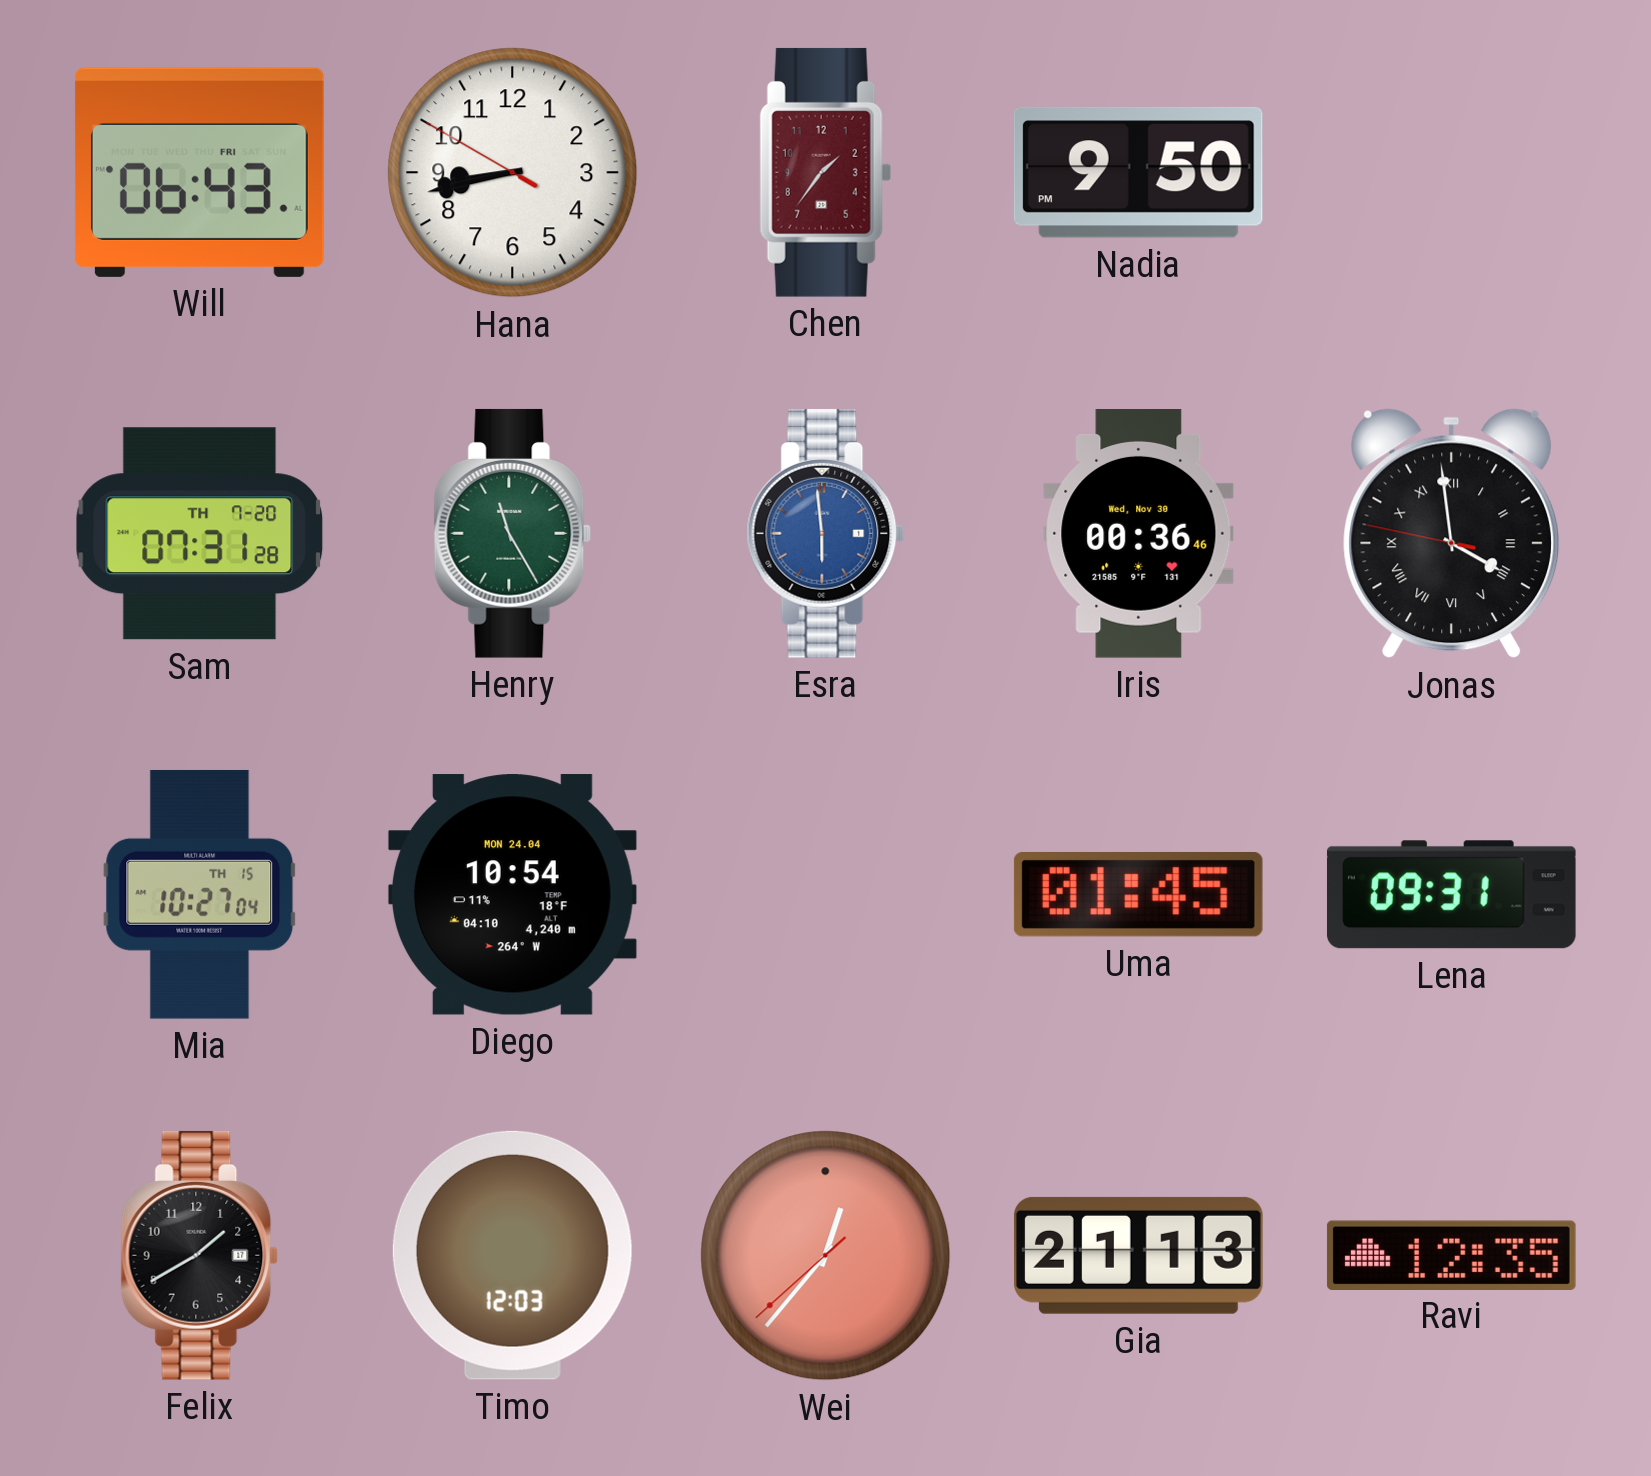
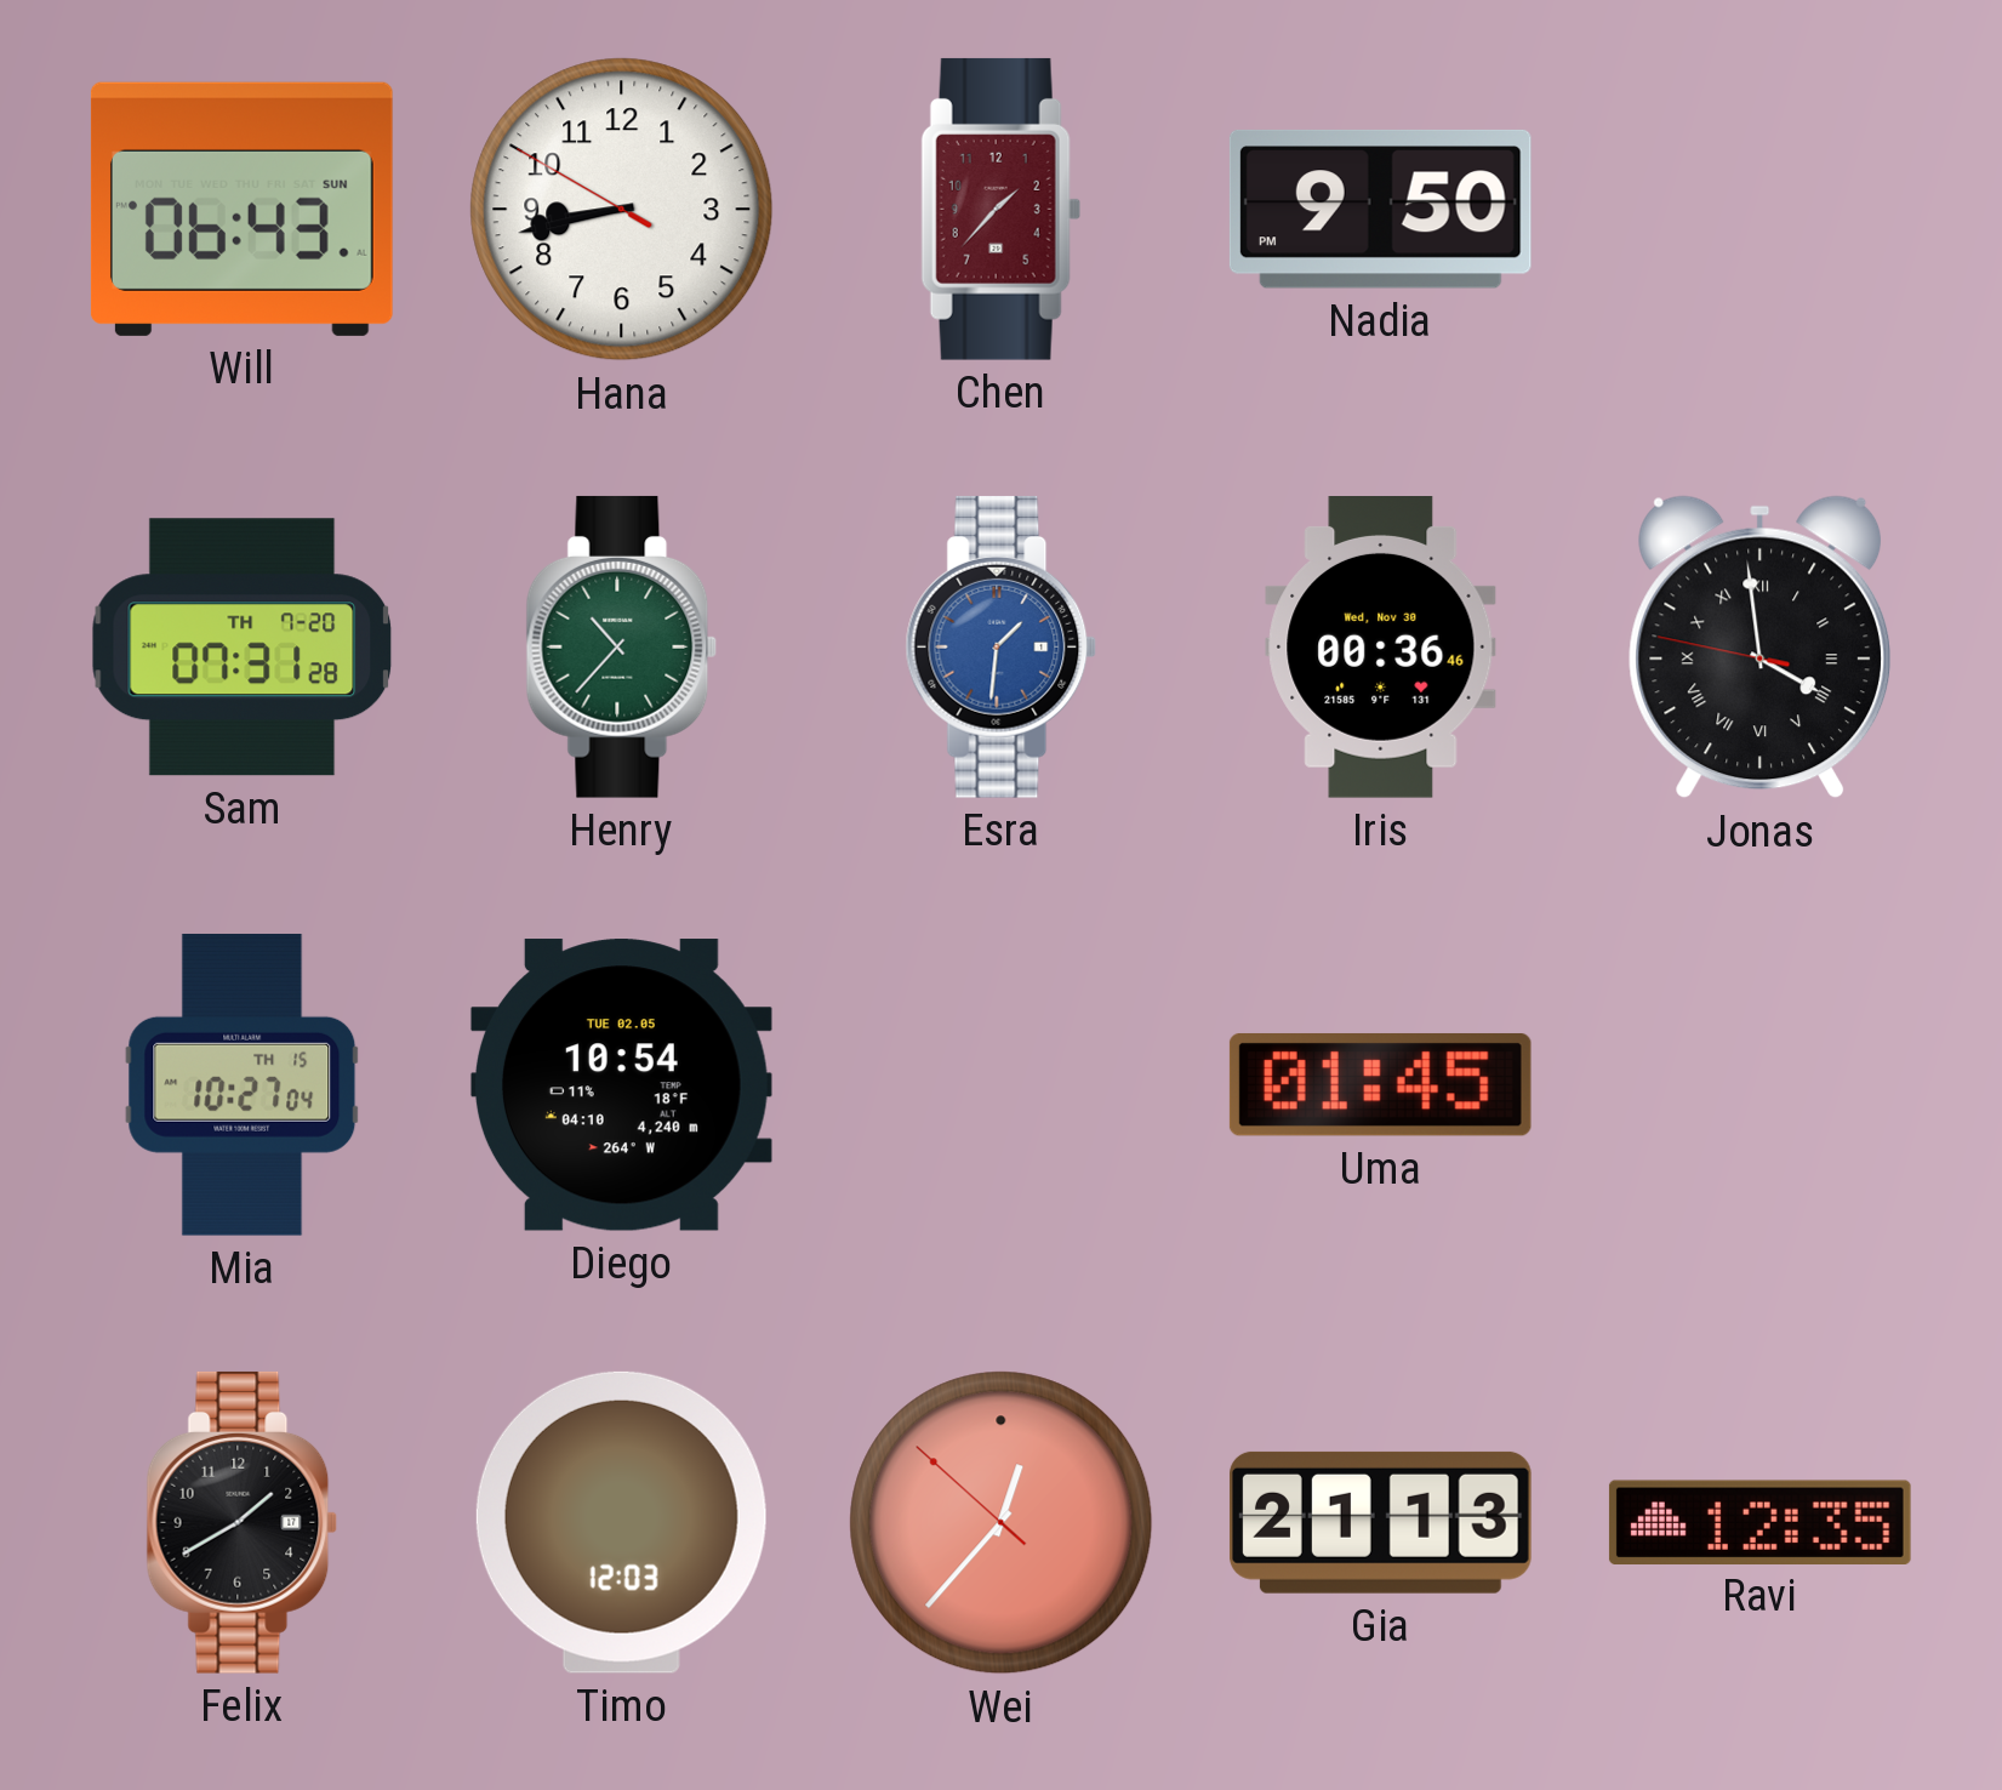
Will date: FRI -> SUN (241, 209)
Chen: 1:36 -> 1:37 (1002, 209)
Henry: 11:25 -> 10:37 (622, 646)
Esra: 5:59 -> 1:31 (1002, 646)
Diego date: MON 24.04 -> TUE 02.05 (621, 1085)
Lena: 09:31 -> none (1451, 895)
Wei: 12:36:38 -> 12:36:52 (1002, 1523)
